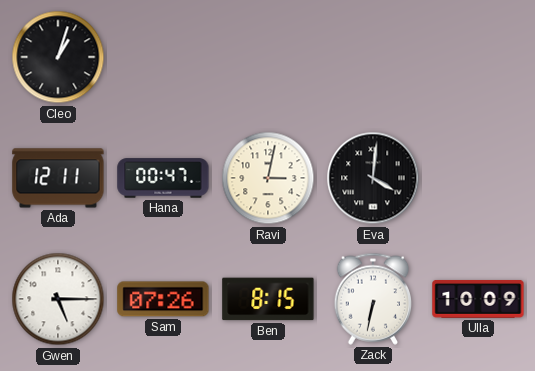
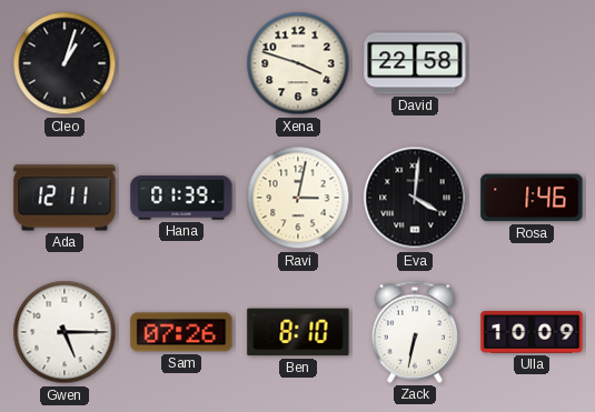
Xena: none -> 3:48 (298, 63)
David: none -> 22:58 (415, 63)
Hana: 00:47 -> 01:39 (181, 198)
Rosa: none -> 1:46 (532, 198)
Ben: 8:15 -> 8:10 (298, 332)
